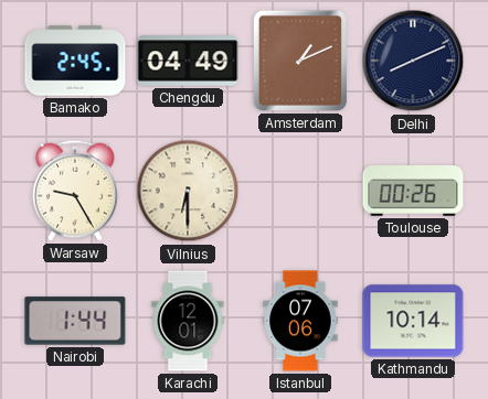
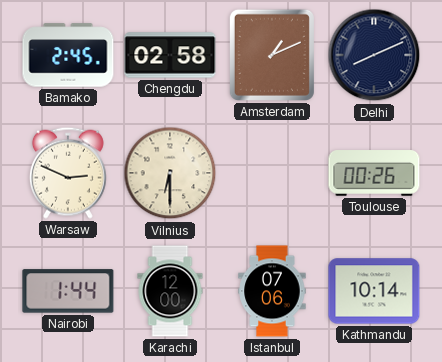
Chengdu: 04:49 -> 02:58 (170, 55)
Warsaw: 9:25 -> 2:49 (68, 173)
Karachi: 12:01 -> 12:00 (170, 291)
